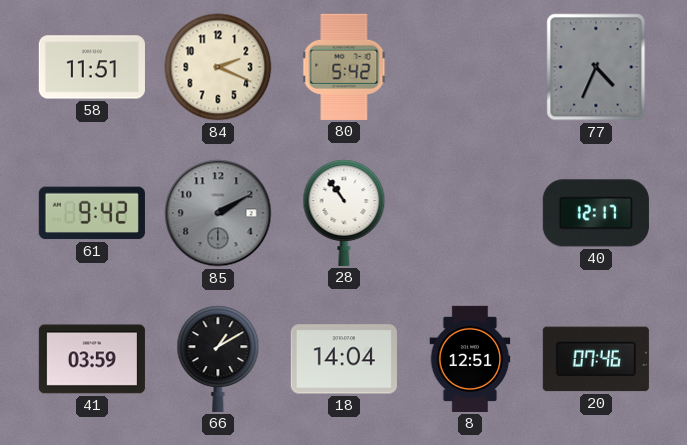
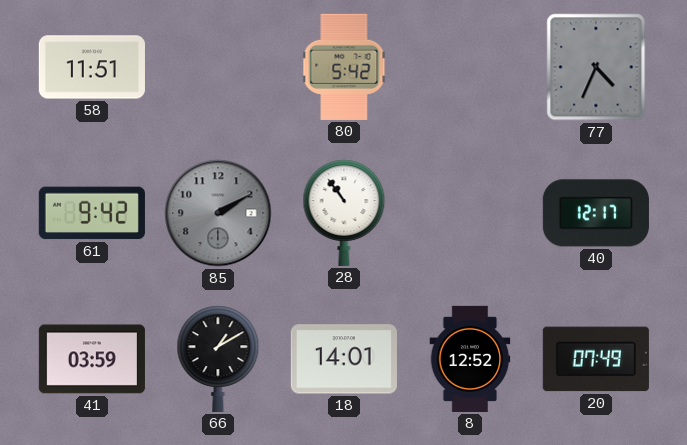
84: 2:19 -> none (218, 67)
18: 14:04 -> 14:01 (344, 359)
8: 12:51 -> 12:52 (470, 359)
20: 07:46 -> 07:49 (596, 359)
